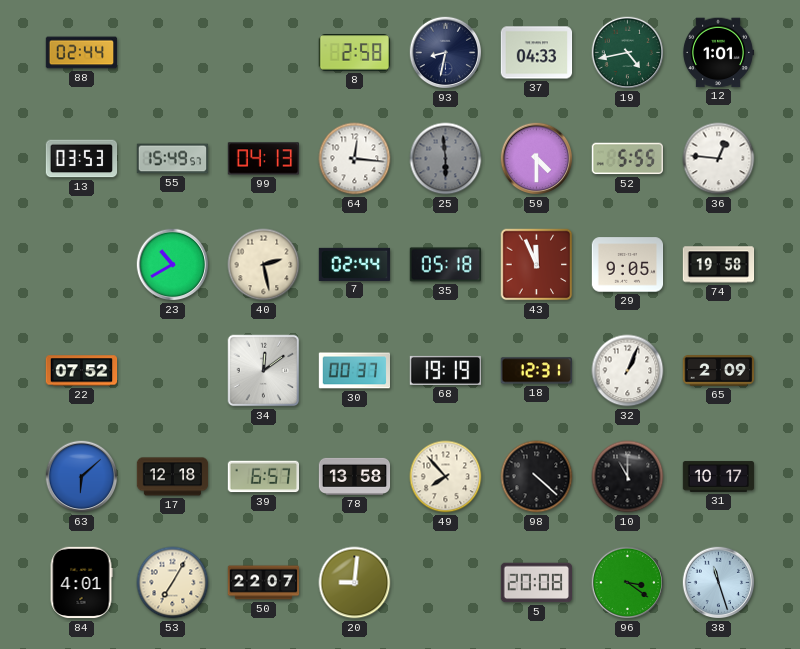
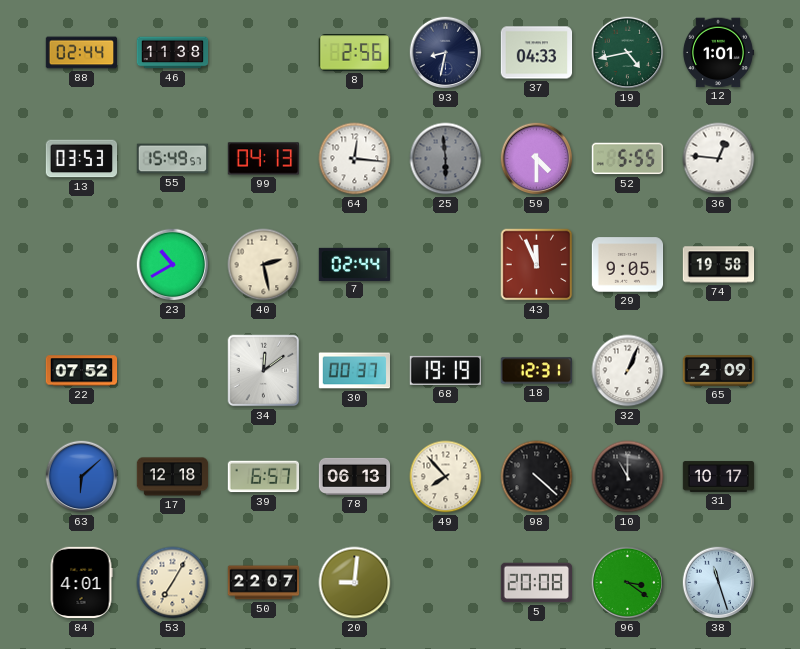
46: none -> 11:38 (173, 53)
8: 2:58 -> 2:56 (355, 53)
35: 05:18 -> none (445, 265)
78: 13:58 -> 06:13 (355, 476)
